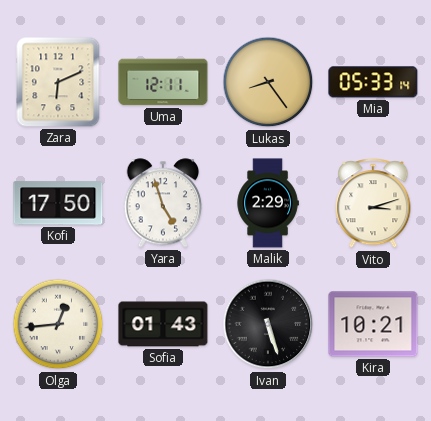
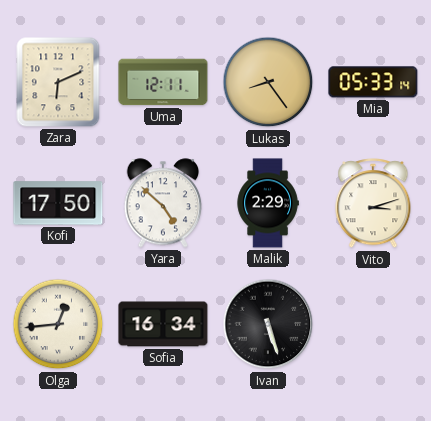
Yara: 4:57 -> 4:52 (163, 203)
Sofia: 01:43 -> 16:34 (163, 324)
Kira: 10:21 -> none (373, 324)
